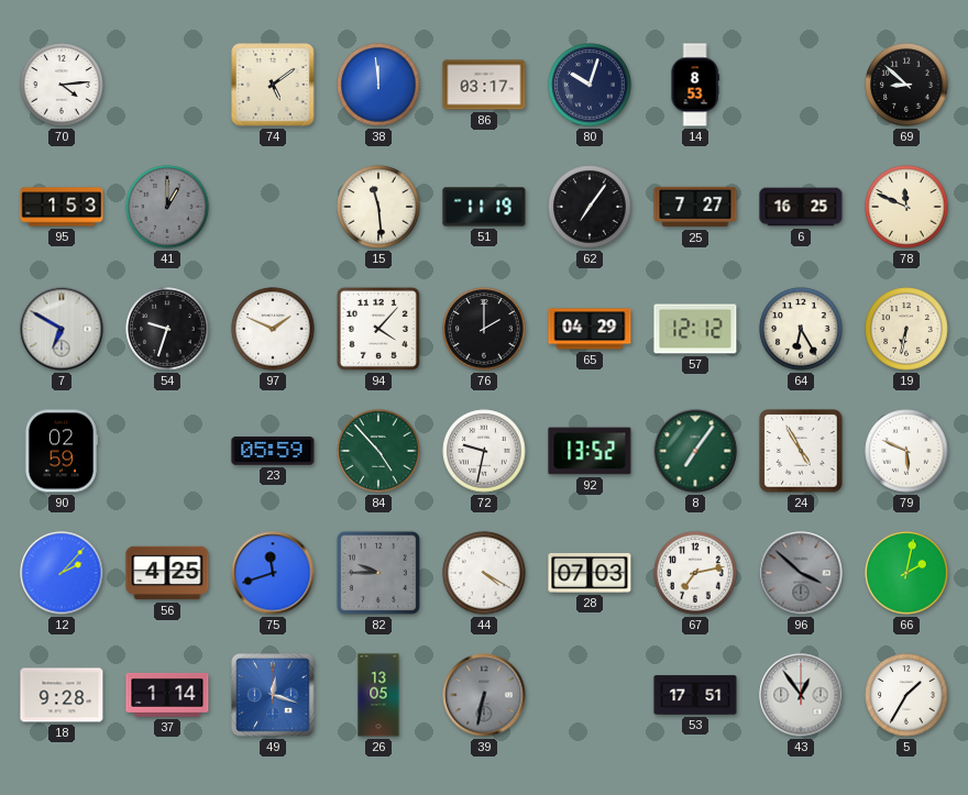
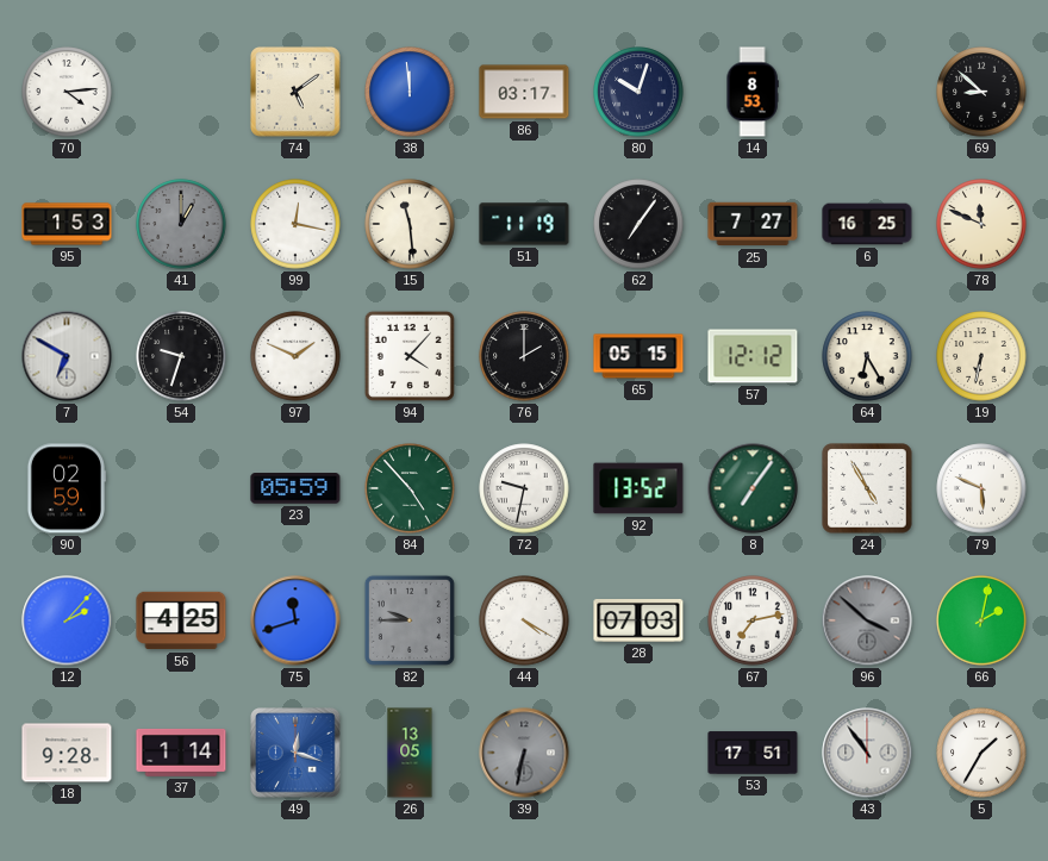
99: none -> 12:17 (295, 224)
65: 04:29 -> 05:15 (638, 356)
43: 12:54 -> 10:54 (867, 753)
